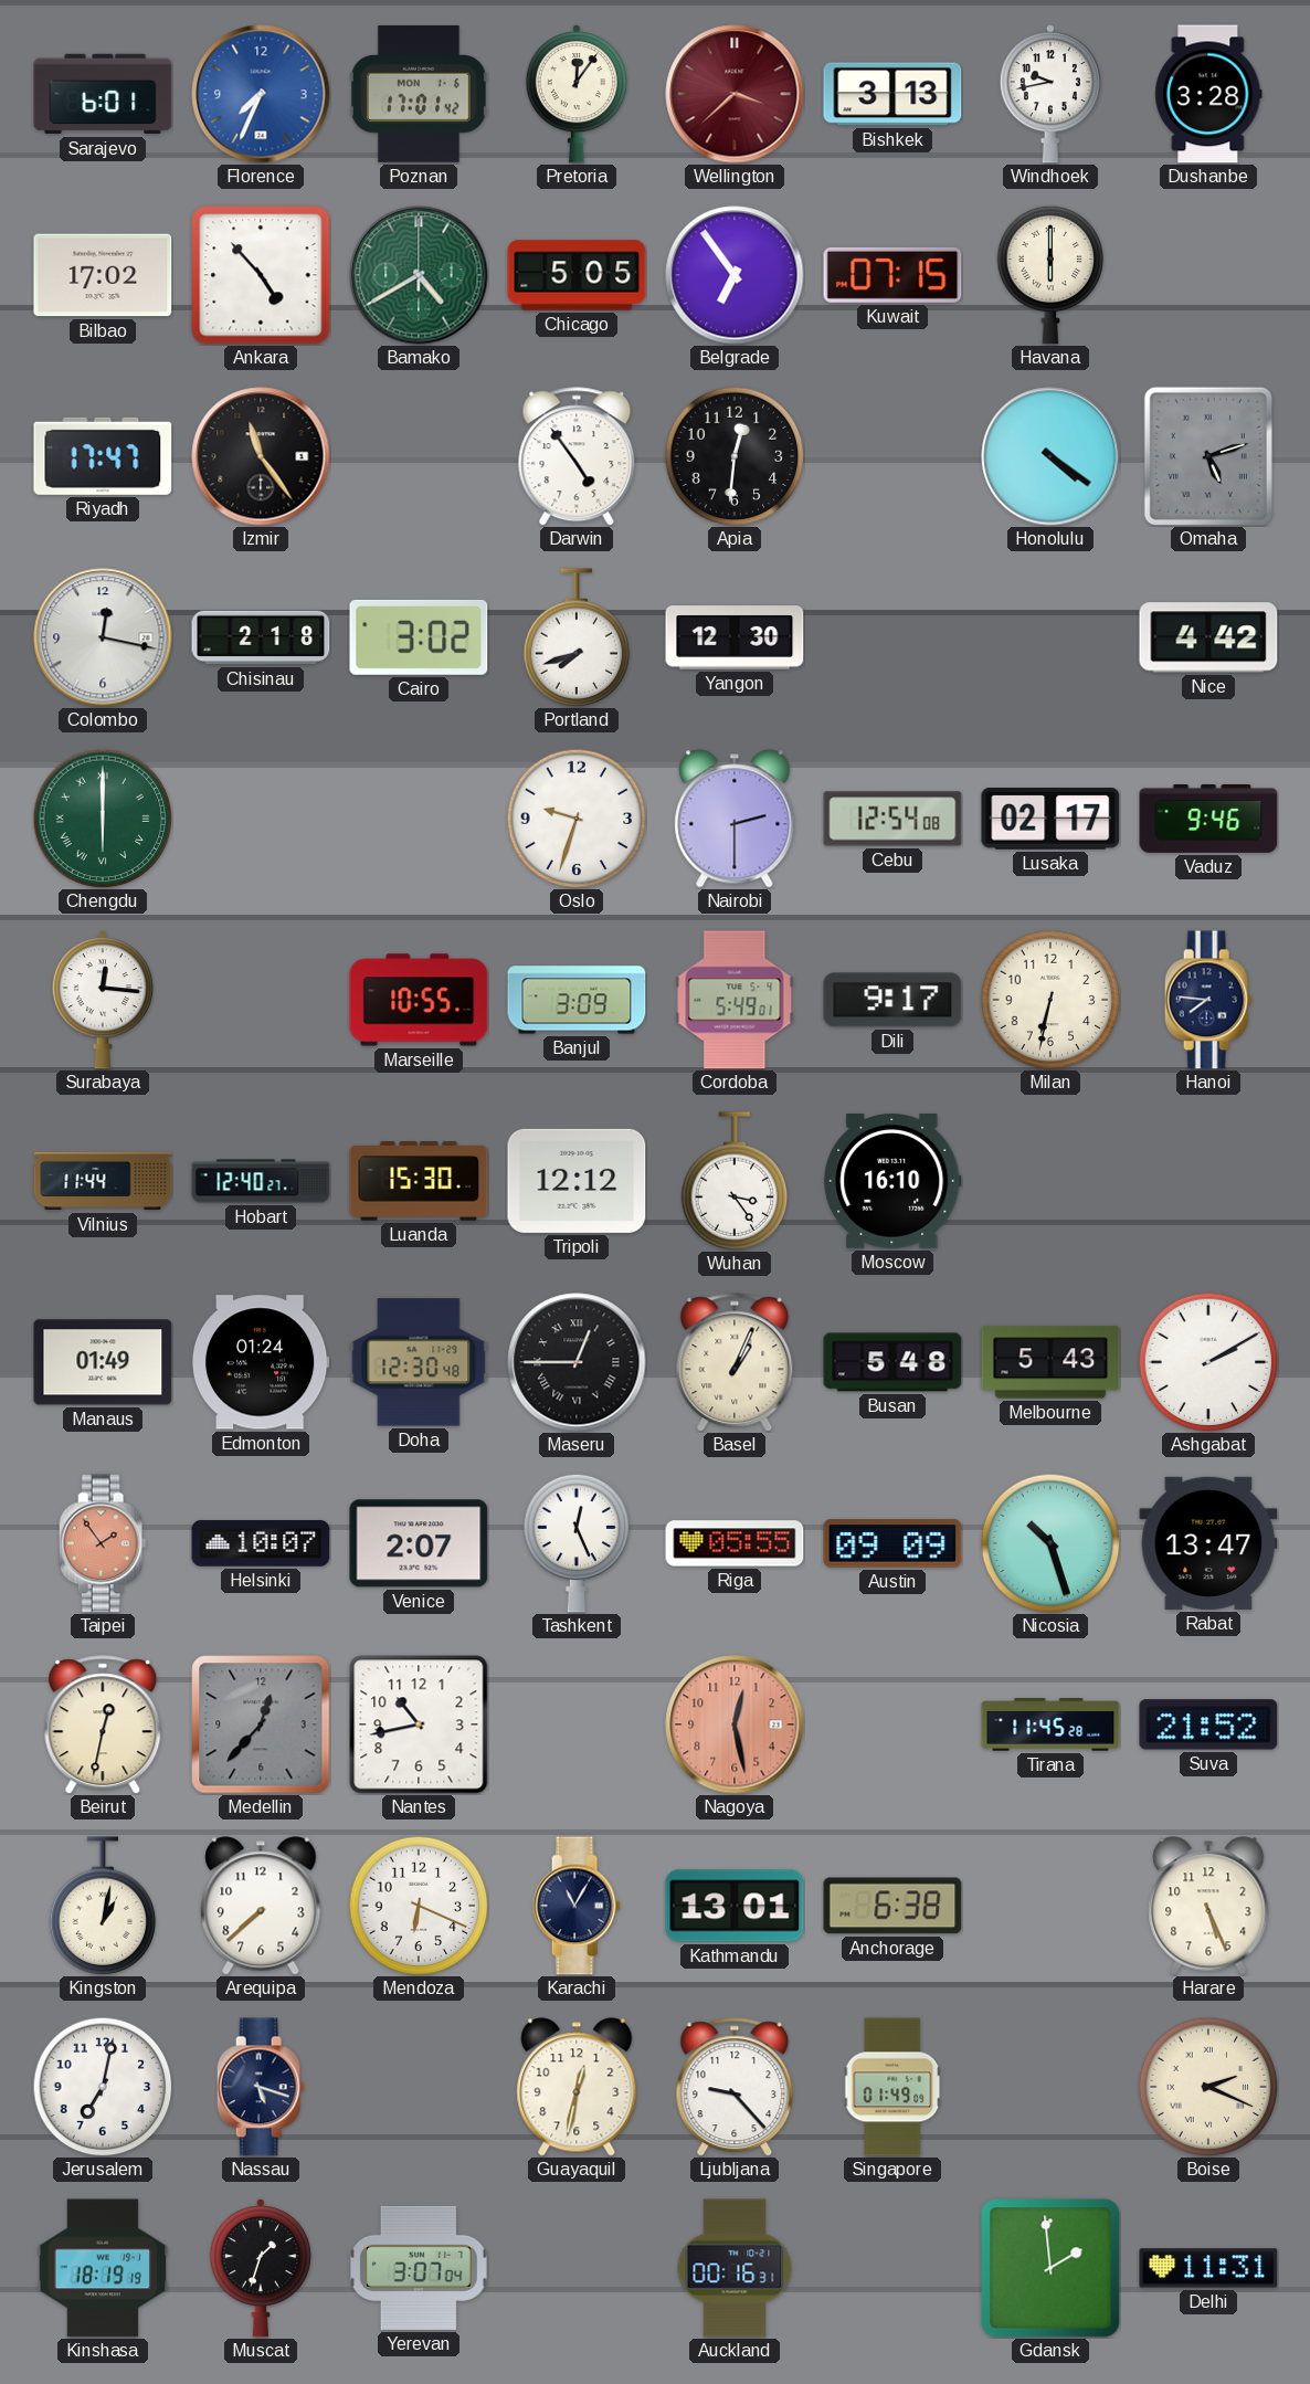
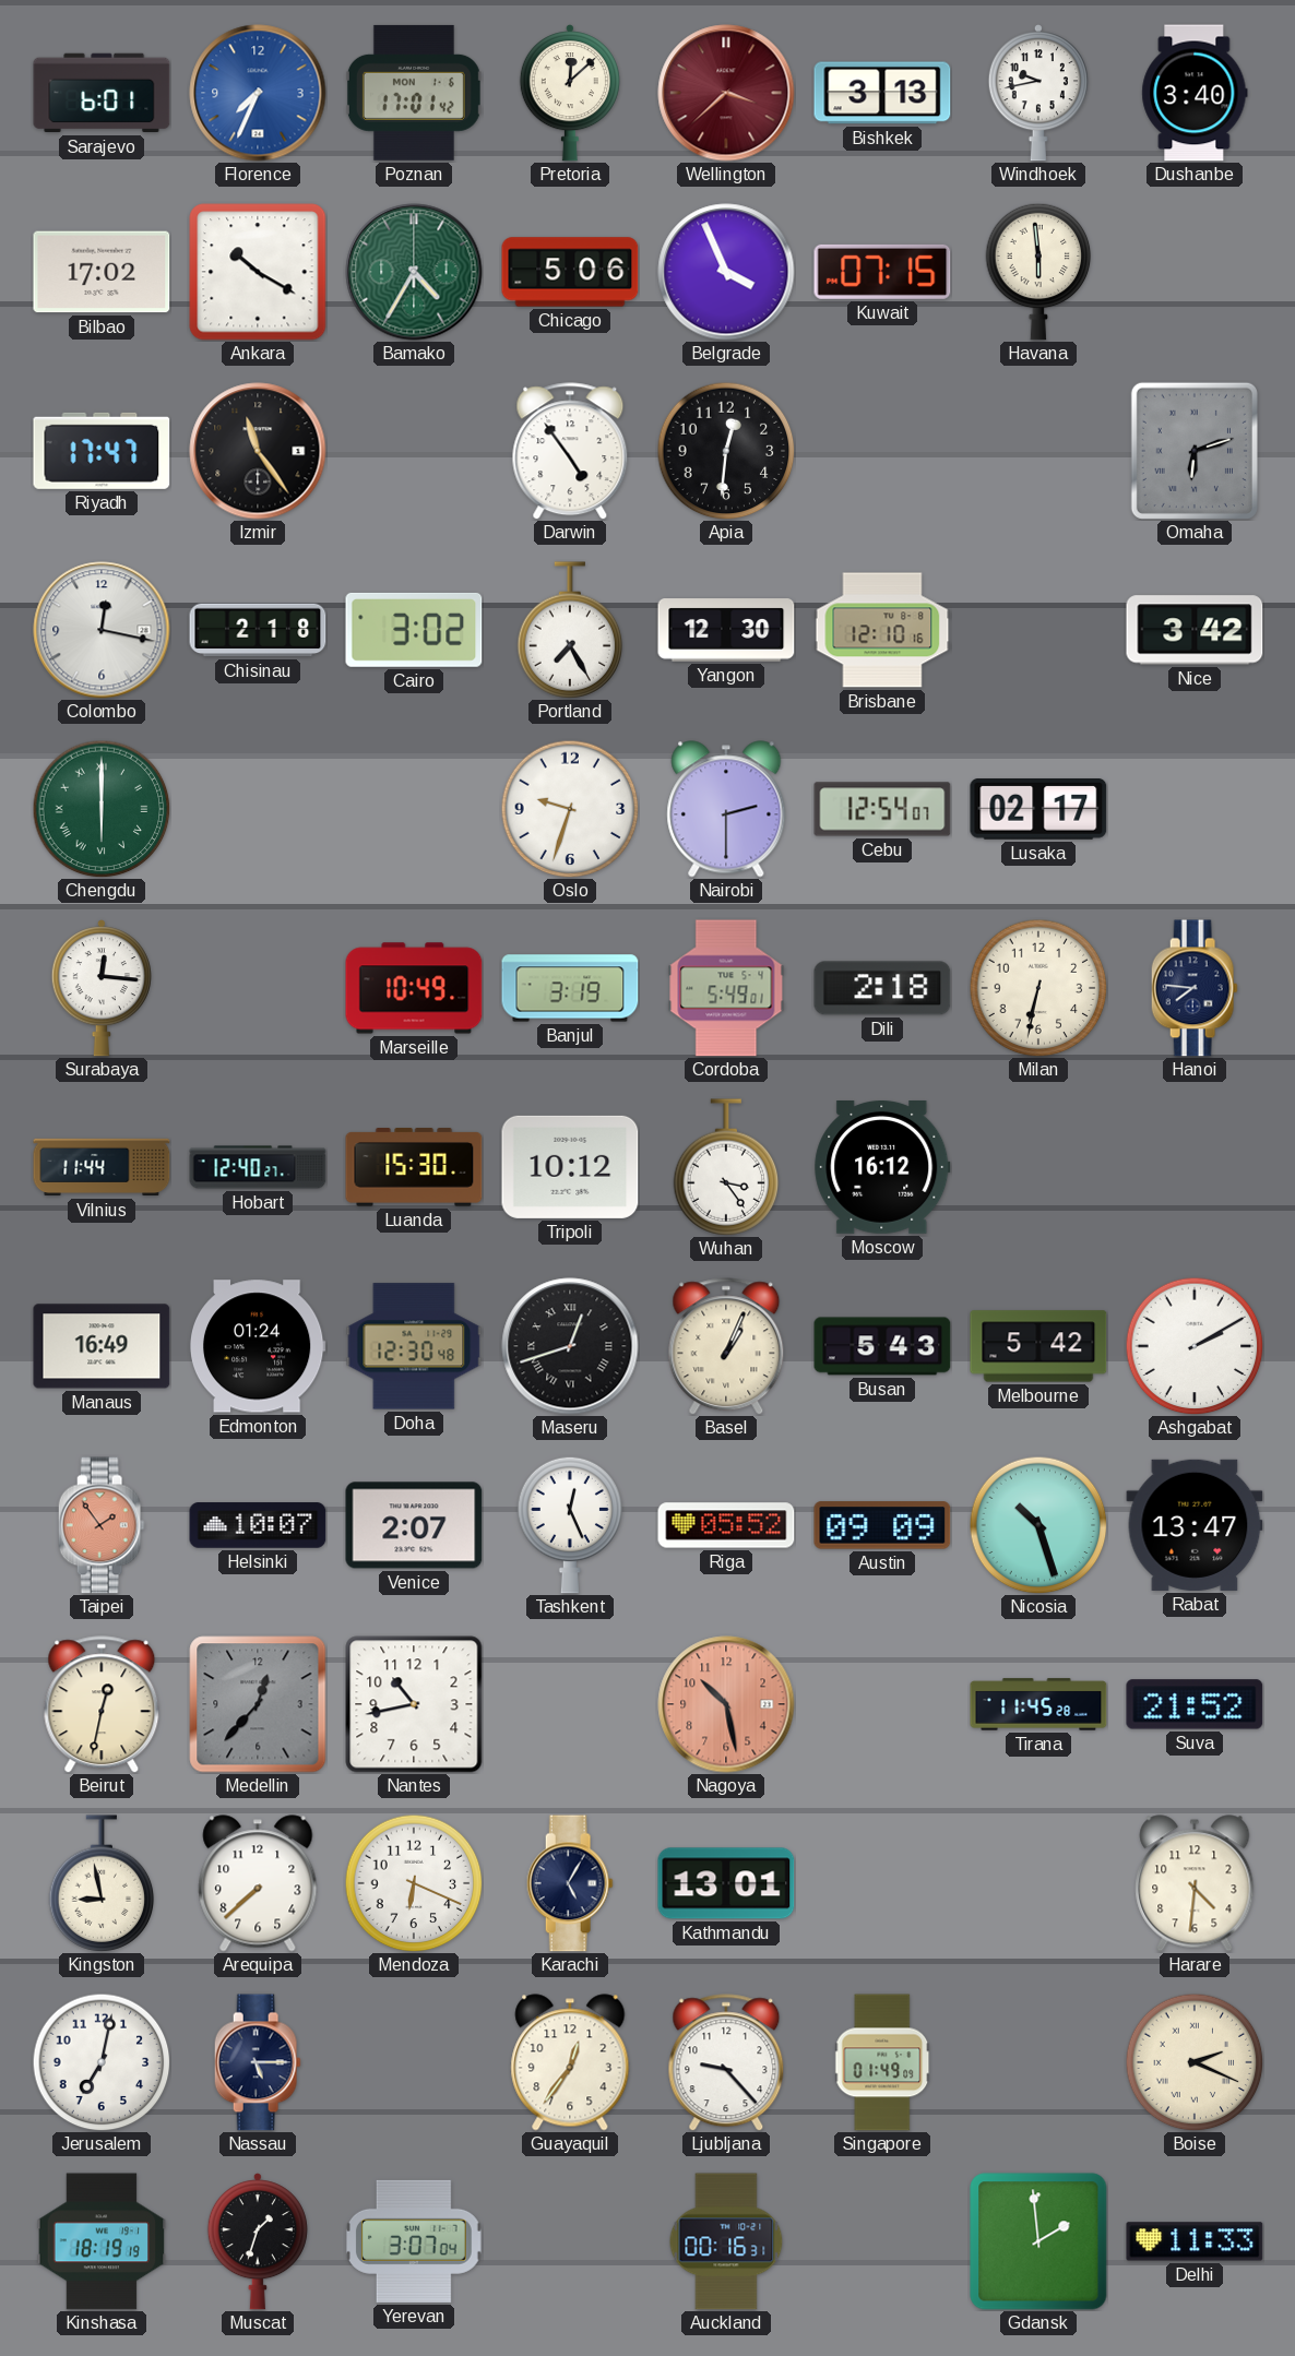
Pretoria: 12:06 -> 12:08 (570, 93)
Dushanbe: 3:28 -> 3:40 (1195, 93)
Ankara: 4:53 -> 10:20 (258, 272)
Bamako: 4:40 -> 4:35 (414, 272)
Chicago: 5:05 -> 5:06 (570, 272)
Belgrade: 6:54 -> 3:56 (726, 272)
Havana: 6:00 -> 5:59 (1038, 272)
Honolulu: 4:21 -> none (1050, 456)
Omaha: 5:12 -> 6:12 (1195, 451)
Portland: 7:42 -> 7:25 (570, 630)
Brisbane: none -> 12:10 (882, 630)
Nice: 4:42 -> 3:42 (1195, 630)
Cebu: 12:54:08 -> 12:54:07 (882, 809)
Vaduz: 9:46 -> none (1208, 819)
Marseille: 10:55 -> 10:49 (414, 988)
Banjul: 3:09 -> 3:19 (570, 988)
Dili: 9:17 -> 2:18 (882, 988)
Tripoli: 12:12 -> 10:12 (570, 1167)
Moscow: 16:10 -> 16:12 (882, 1168)
Manaus: 01:49 -> 16:49 (102, 1346)
Maseru: 12:45 -> 12:42 (570, 1346)
Busan: 5:48 -> 5:43 (882, 1346)
Melbourne: 5:43 -> 5:42 (1038, 1346)
Riga: 05:55 -> 05:52 (726, 1525)
Nagoya: 12:28 -> 10:28 (726, 1704)
Kingston: 1:02 -> 8:58 (102, 1883)
Karachi: 11:05 -> 5:05 (570, 1883)
Anchorage: 6:38 -> none (892, 1906)
Harare: 5:26 -> 4:31 (1195, 1883)
Nassau: 5:18 -> 5:15 (258, 2062)
Guayaquil: 12:32 -> 12:36 (570, 2062)
Delhi: 11:31 -> 11:33 (1195, 2241)
